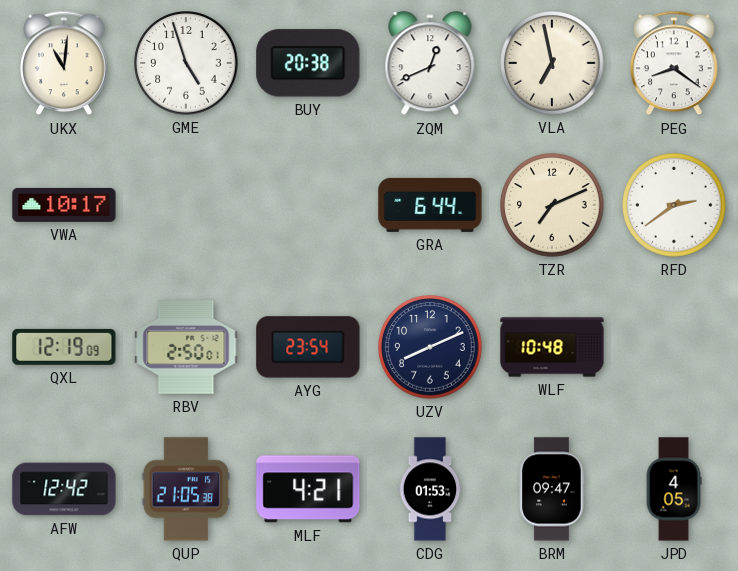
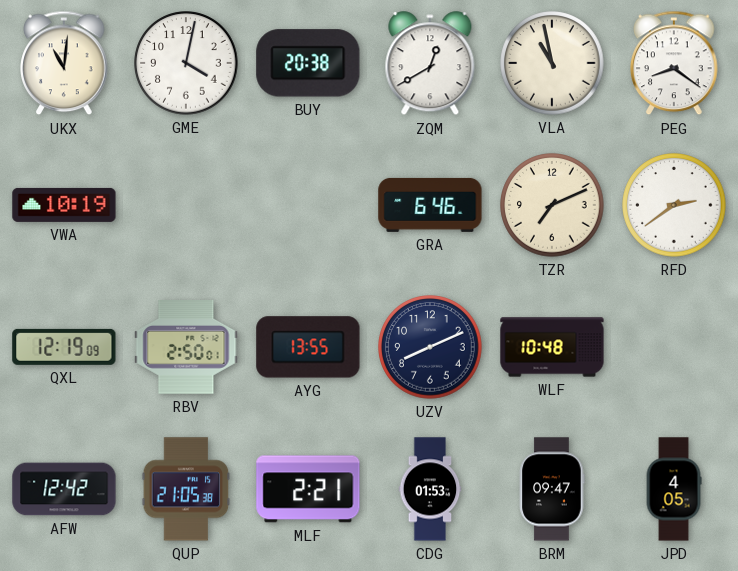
GME: 4:57 -> 4:02 (186, 63)
ZQM: 12:41 -> 12:40 (430, 64)
VLA: 6:58 -> 10:58 (552, 63)
VWA: 10:17 -> 10:19 (64, 205)
GRA: 6:44 -> 6:46 (430, 205)
AYG: 23:54 -> 13:55 (308, 347)
MLF: 4:21 -> 2:21 (308, 489)
